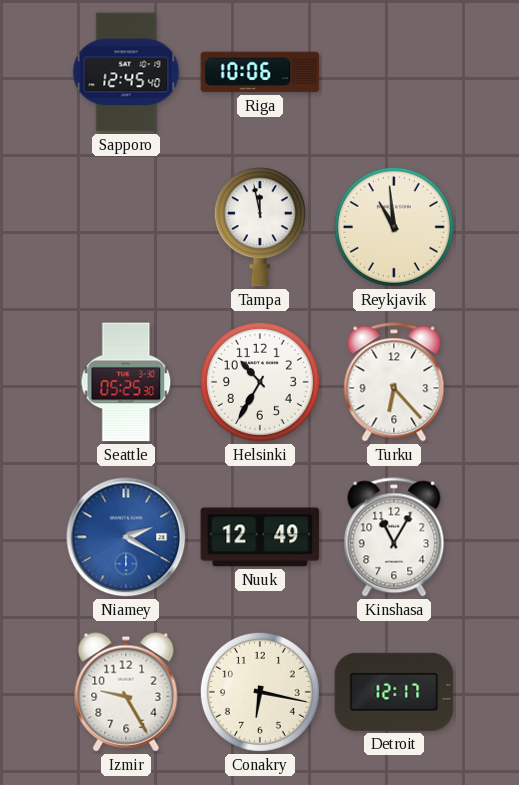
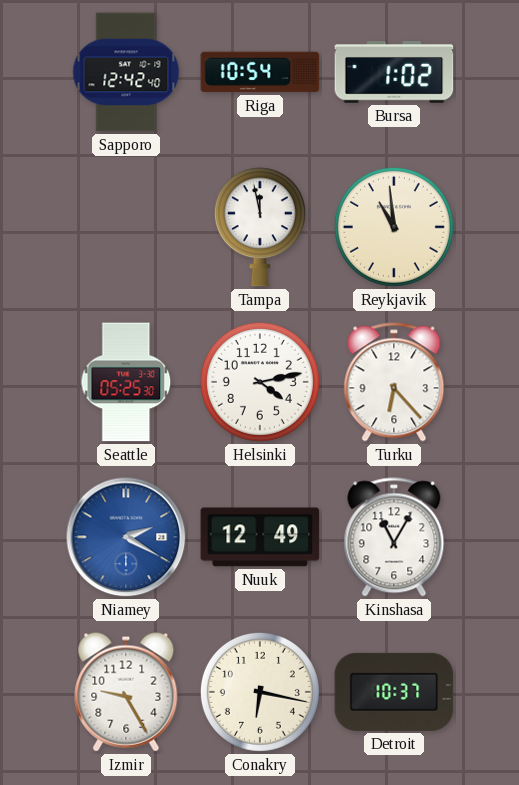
Sapporo: 12:45 -> 12:42 (126, 72)
Riga: 10:06 -> 10:54 (260, 72)
Bursa: none -> 1:02 (394, 72)
Helsinki: 10:35 -> 4:13 (260, 382)
Detroit: 12:17 -> 10:37 (394, 692)
